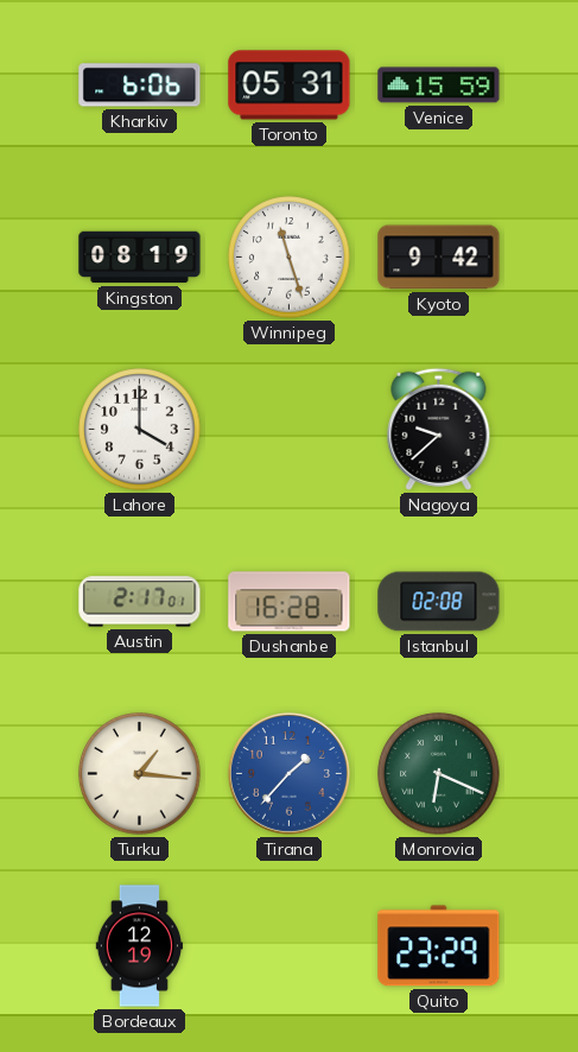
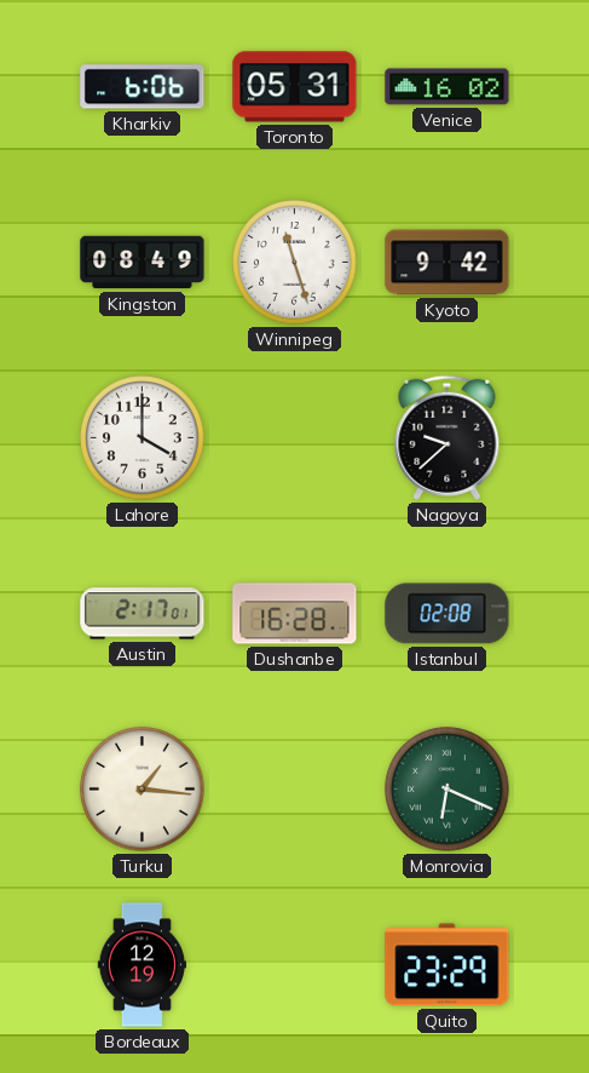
Venice: 15:59 -> 16:02 (447, 87)
Kingston: 08:19 -> 08:49 (143, 263)
Tirana: 1:37 -> none (288, 773)
